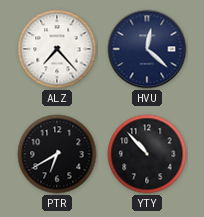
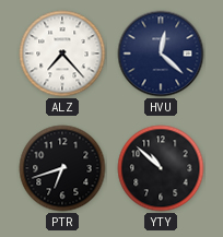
PTR: 6:40 -> 6:42 (62, 168)
YTY: 10:53 -> 10:52 (161, 168)
